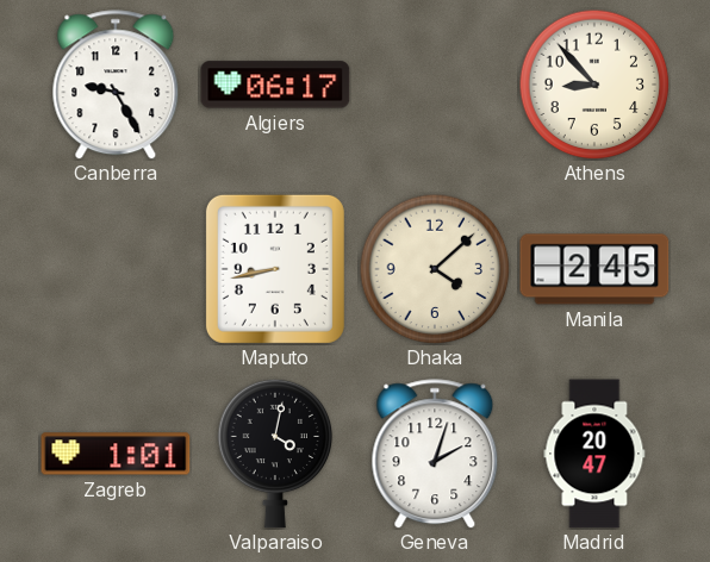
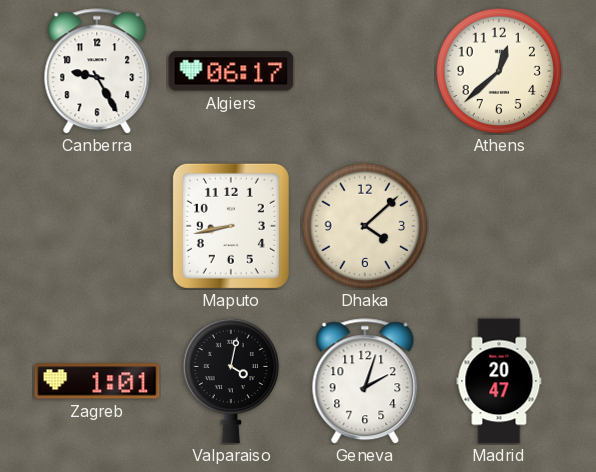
Athens: 8:53 -> 12:38 (499, 71)
Manila: 2:45 -> none (594, 269)
